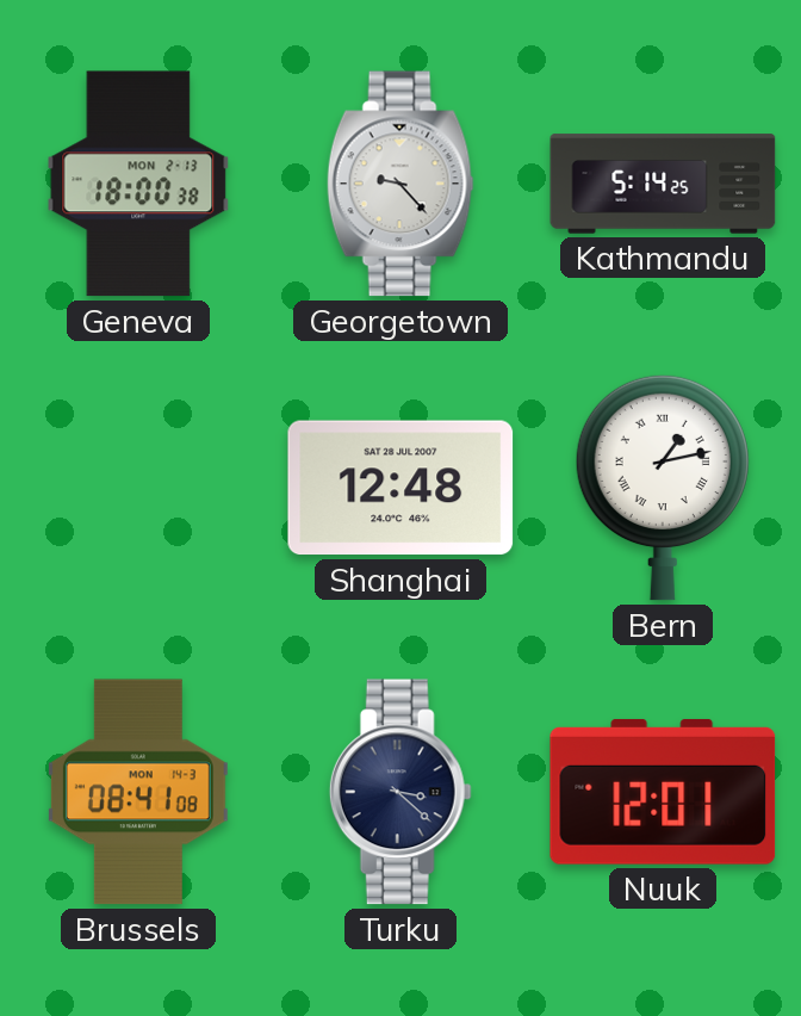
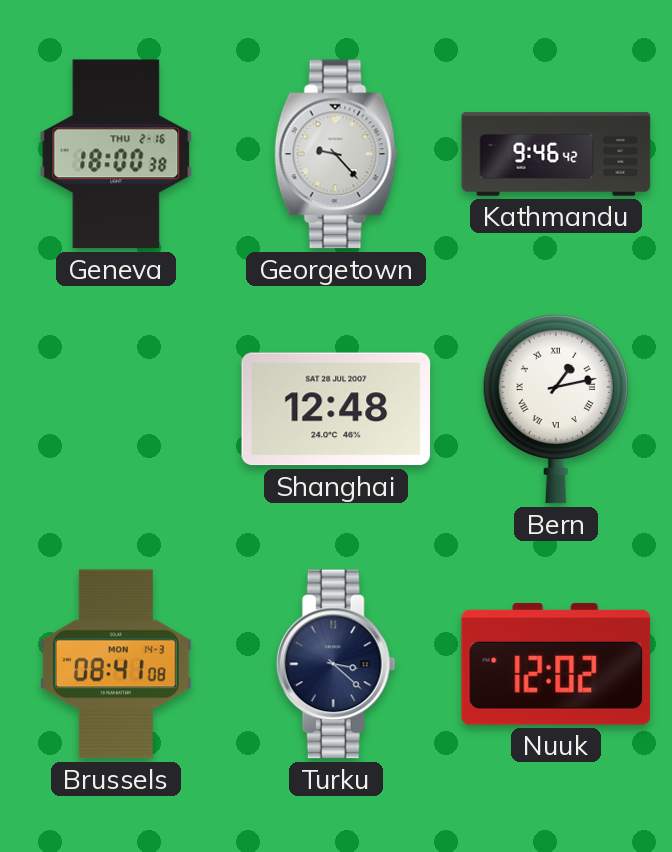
Geneva date: MON 2-13 -> THU 2-16 (116, 154)
Kathmandu: 5:14 -> 9:46 (556, 154)
Nuuk: 12:01 -> 12:02 (556, 664)
